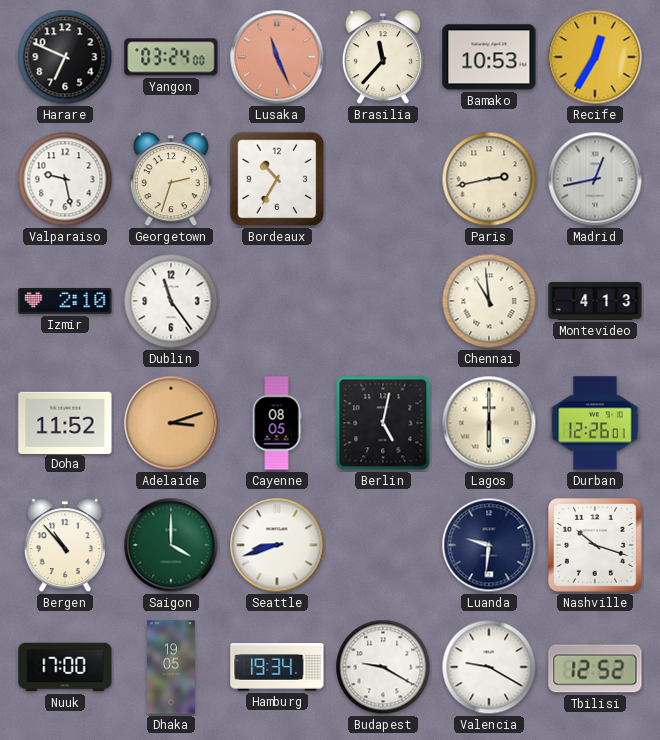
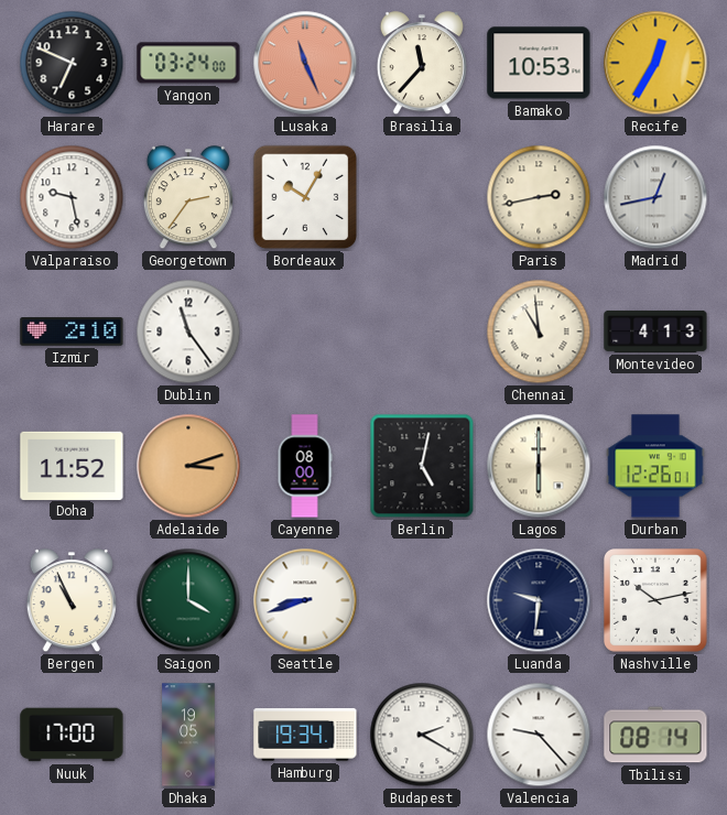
Georgetown: 2:33 -> 2:36 (188, 198)
Bordeaux: 10:35 -> 10:05 (305, 197)
Cayenne: 08:05 -> 08:00 (305, 466)
Bergen: 10:53 -> 10:56 (72, 601)
Nashville: 10:18 -> 10:13 (657, 601)
Budapest: 9:20 -> 2:20 (422, 735)
Valencia: 9:20 -> 9:23 (539, 735)
Tbilisi: 12:52 -> 08:14 (655, 735)
